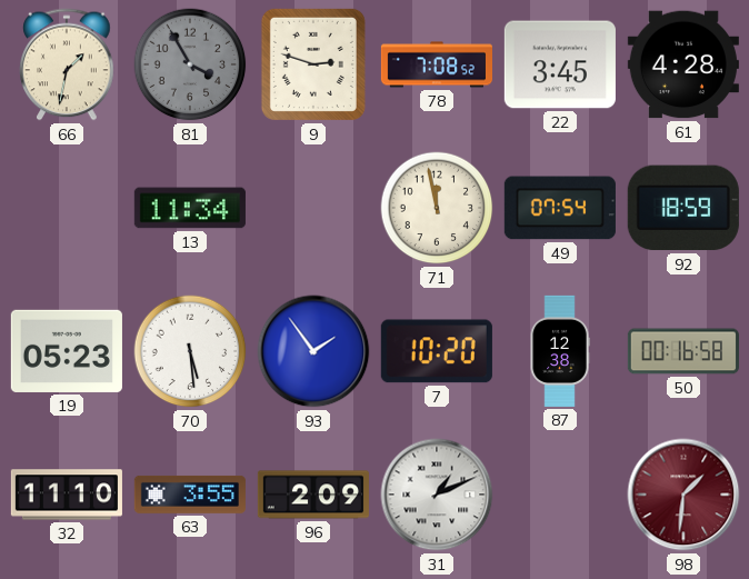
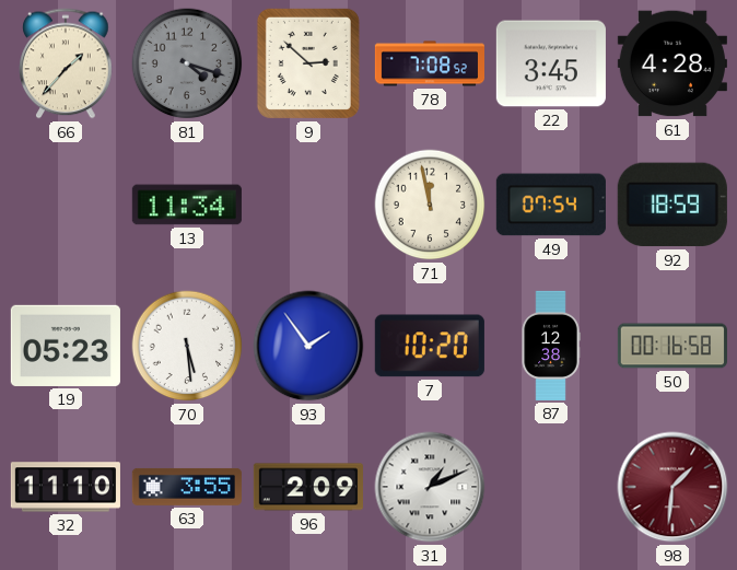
66: 1:32 -> 1:37 (66, 63)
81: 3:55 -> 4:18 (187, 63)
9: 2:48 -> 2:52 (308, 63)
